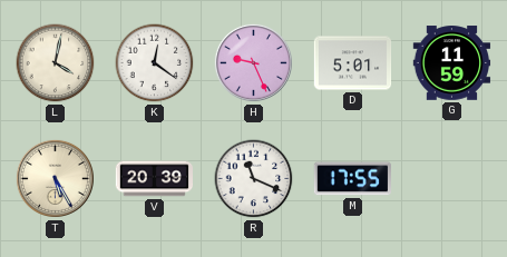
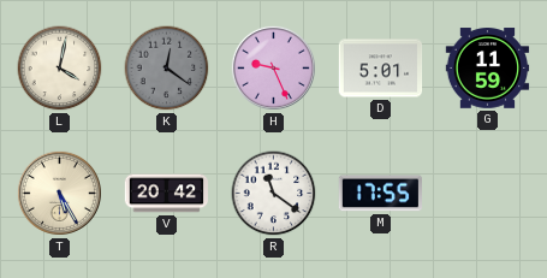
K dial: white -> grey (167, 69)
V: 20:39 -> 20:42 (167, 194)
R: 11:19 -> 11:21 (274, 194)
